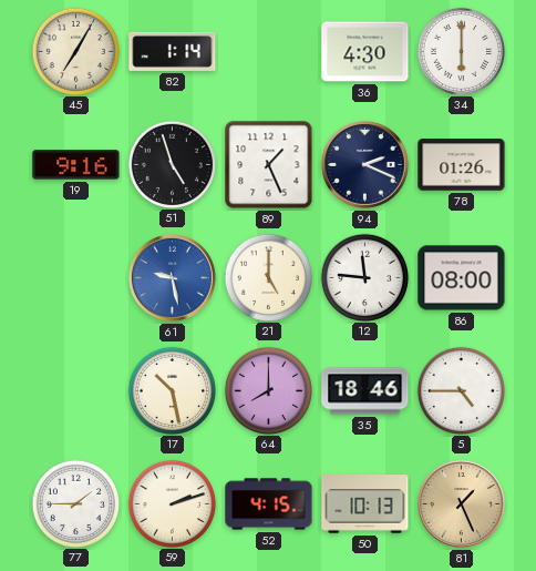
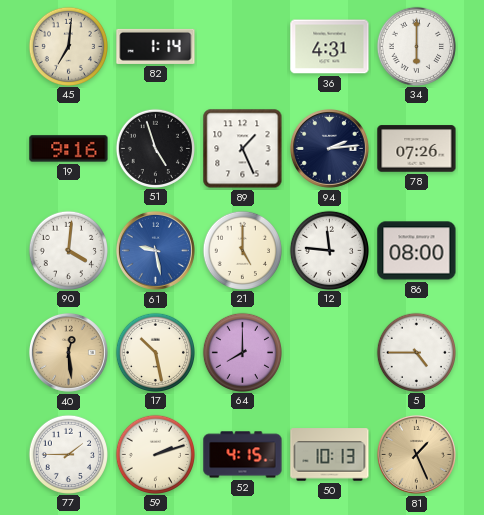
45: 7:05 -> 7:01 (68, 46)
36: 4:30 -> 4:31 (330, 47)
94: 2:19 -> 2:14 (329, 148)
78: 01:26 -> 07:26 (417, 149)
90: none -> 4:01 (68, 250)
40: none -> 12:29 (68, 352)
35: 18:46 -> none (365, 391)
